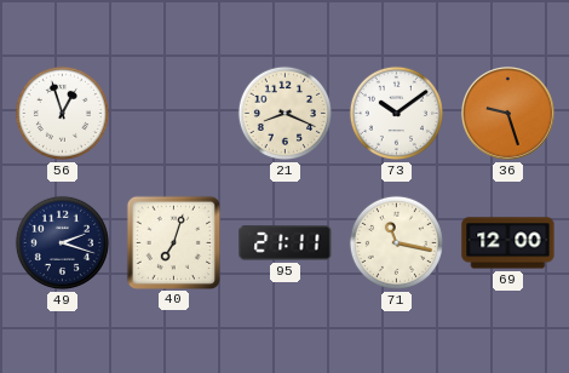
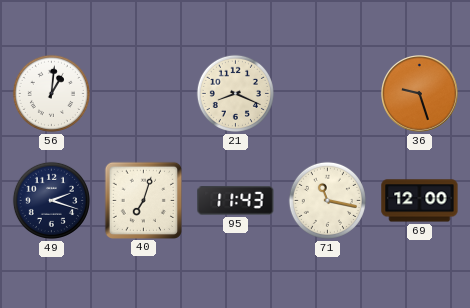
56: 12:57 -> 1:01 (51, 93)
73: 10:09 -> none (396, 113)
95: 21:11 -> 11:43 (236, 201)
